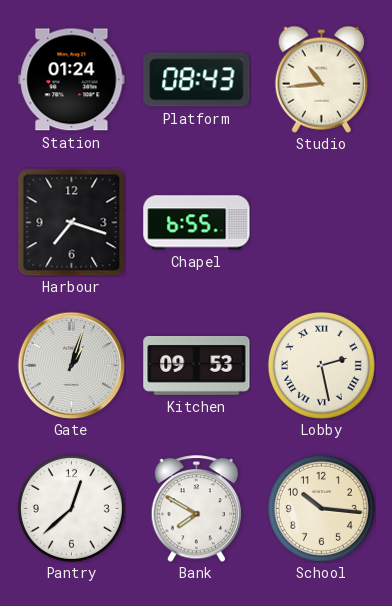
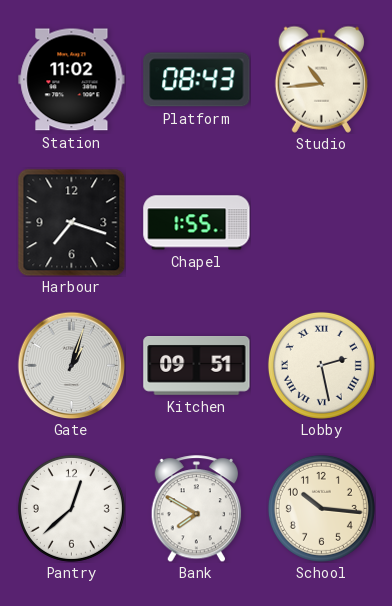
Station: 01:24 -> 11:02 (72, 80)
Chapel: 6:55 -> 1:55 (197, 223)
Kitchen: 09:53 -> 09:51 (197, 366)
